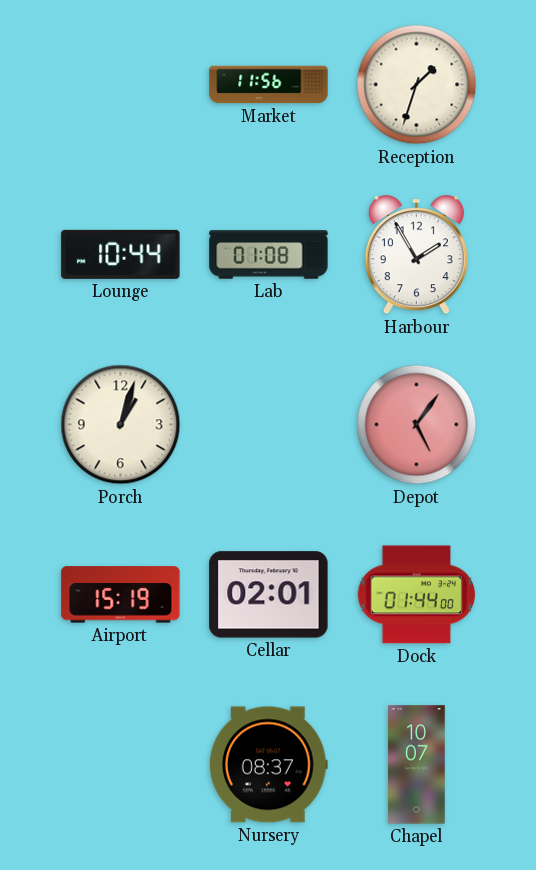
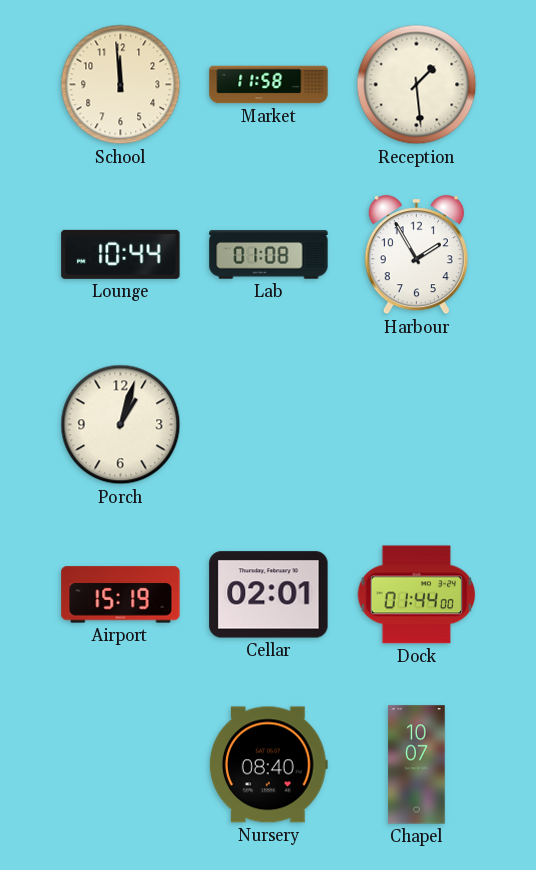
School: none -> 11:59 (121, 85)
Market: 11:56 -> 11:58 (269, 85)
Reception: 1:33 -> 1:29 (417, 85)
Depot: 5:06 -> none (417, 425)
Nursery: 08:37 -> 08:40 (268, 765)
